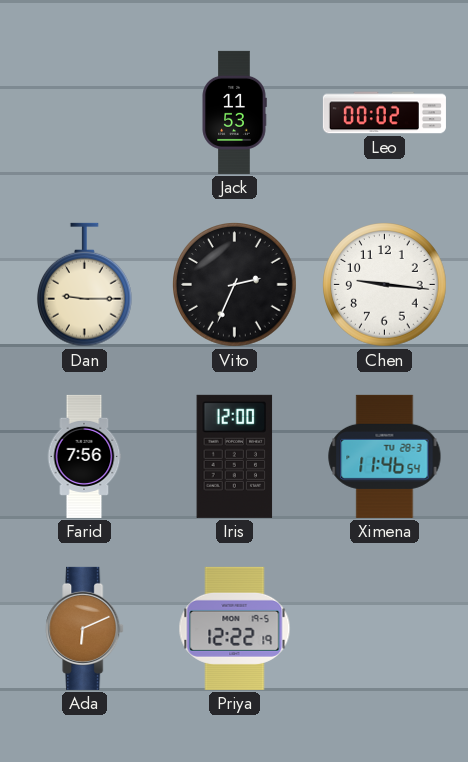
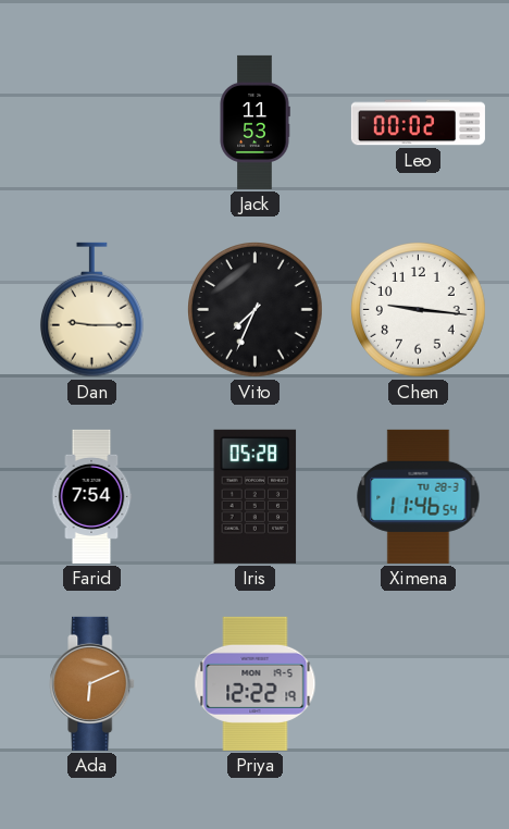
Vito: 2:34 -> 7:34 (256, 310)
Farid: 7:56 -> 7:54 (91, 496)
Iris: 12:00 -> 05:28 (256, 496)
